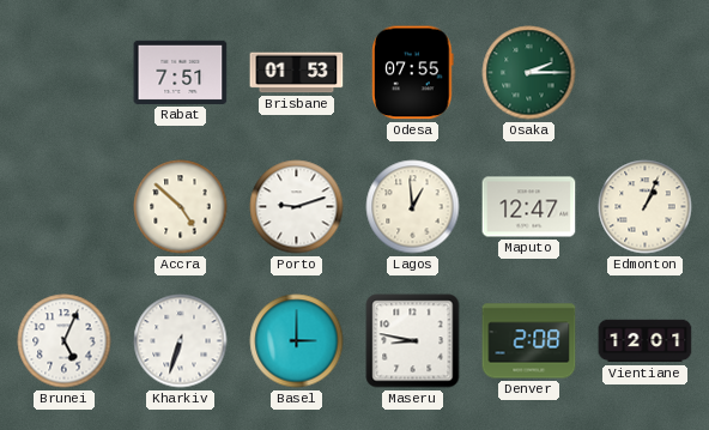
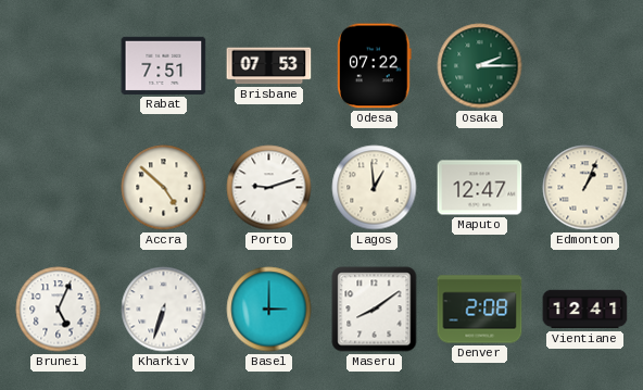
Brisbane: 01:53 -> 07:53 (269, 66)
Odesa: 07:55 -> 07:22 (375, 66)
Maseru: 8:47 -> 8:09 (375, 310)
Vientiane: 12:01 -> 12:41 (585, 310)
